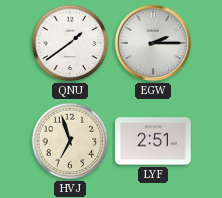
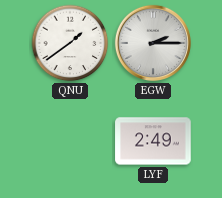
HVJ: 6:57 -> none (70, 141)
LYF: 2:51 -> 2:49 (153, 141)
